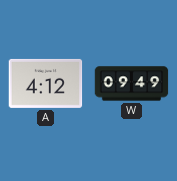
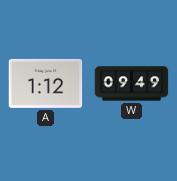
A: 4:12 -> 1:12 (46, 83)
